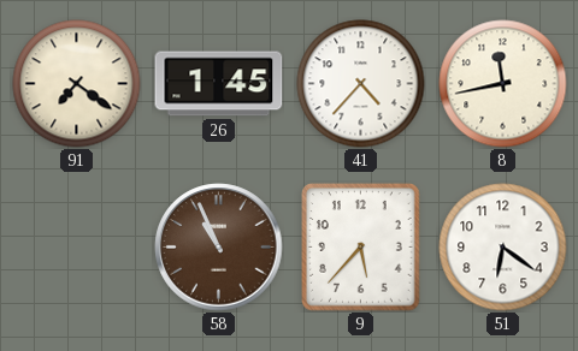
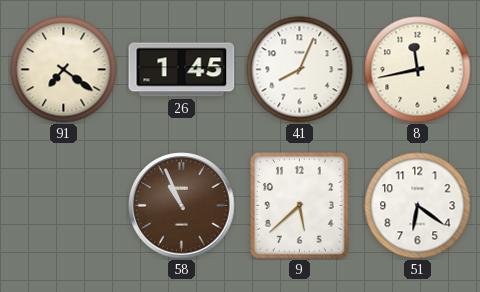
41: 4:37 -> 8:04 (300, 70)
9: 5:37 -> 5:38 (300, 206)
